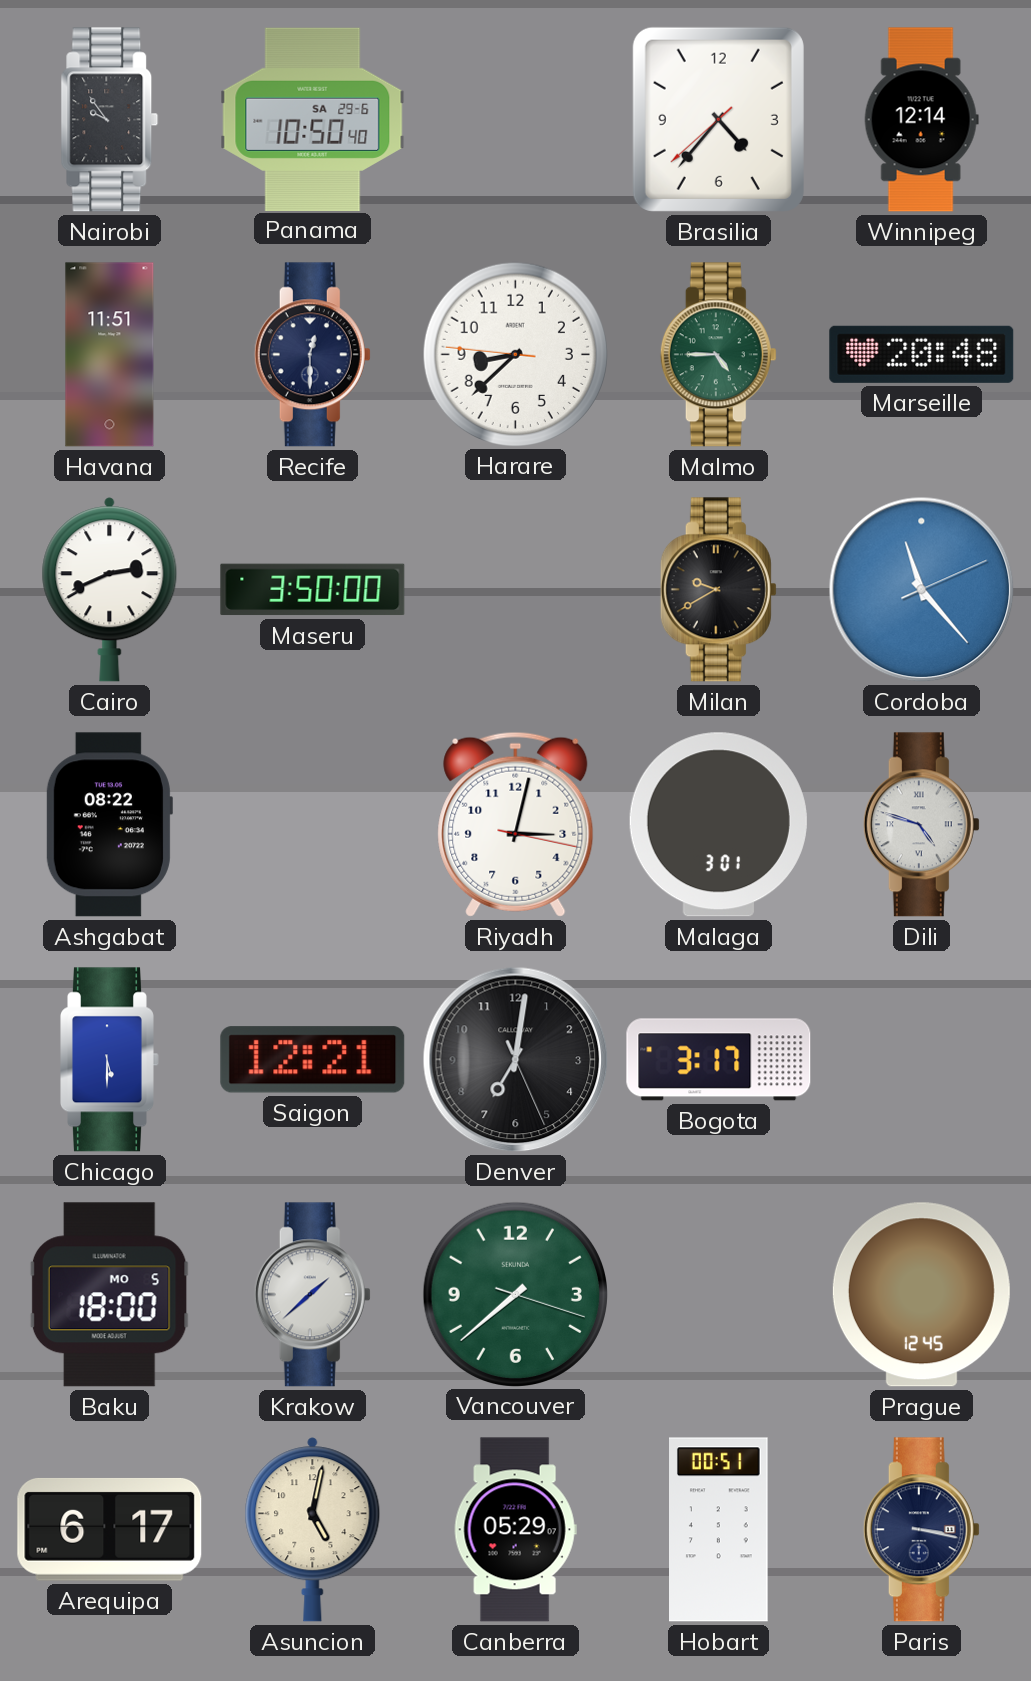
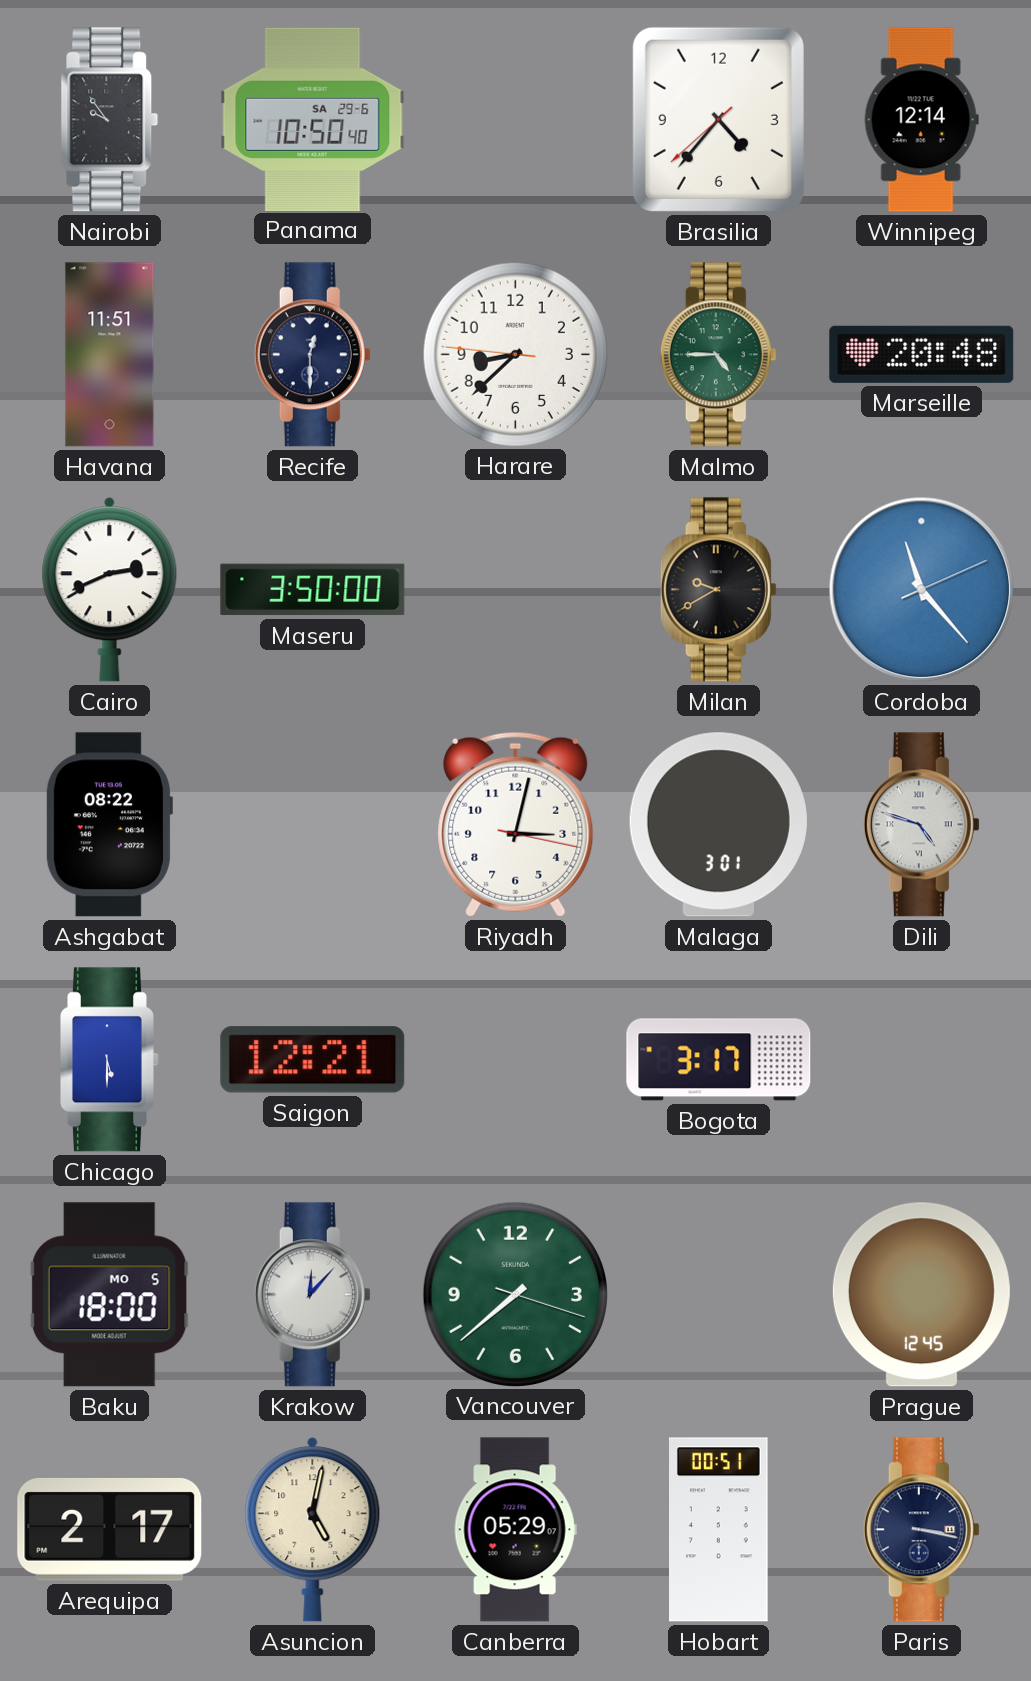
Denver: 7:01 -> none (516, 1060)
Krakow: 1:38 -> 12:07 (312, 1295)
Arequipa: 6:17 -> 2:17 (110, 1529)
